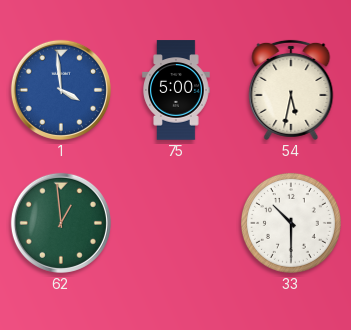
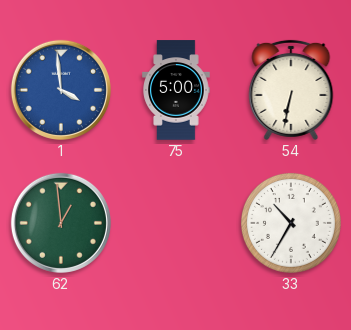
54: 5:32 -> 6:32 (291, 90)
33: 10:30 -> 10:35 (291, 223)
